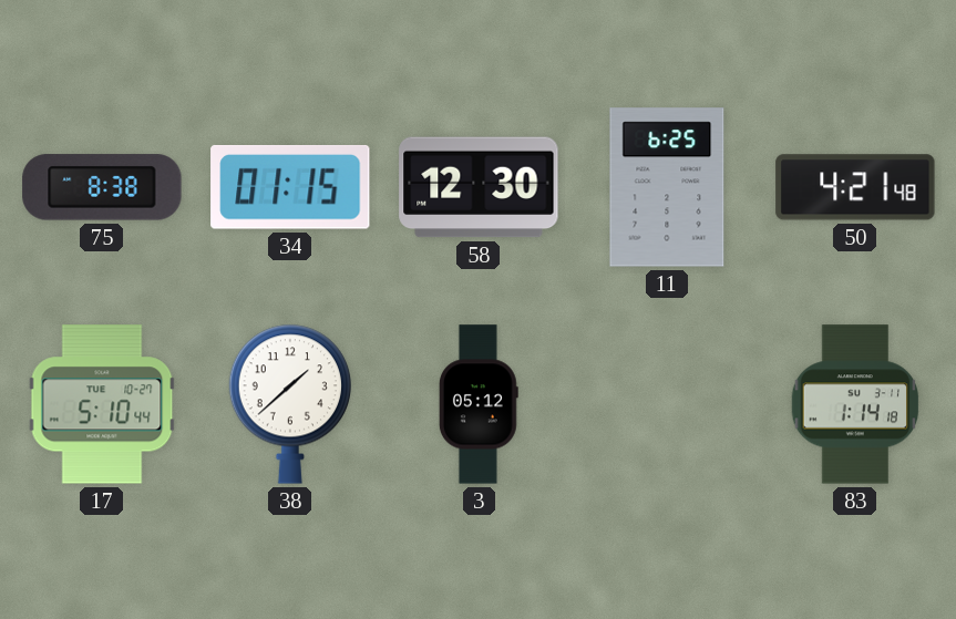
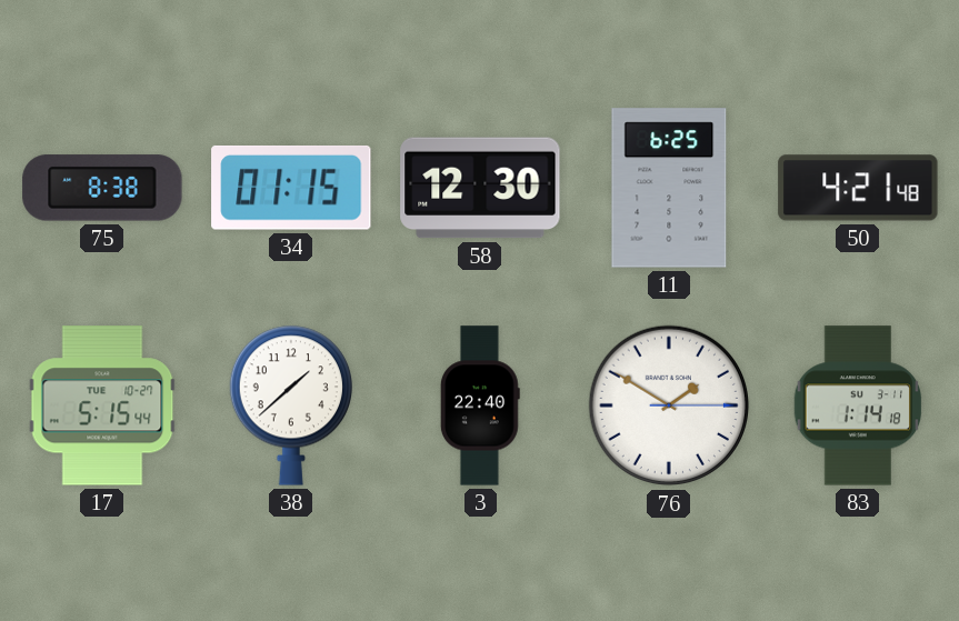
17: 5:10 -> 5:15 (102, 405)
3: 05:12 -> 22:40 (480, 405)
76: none -> 1:50 (669, 405)
